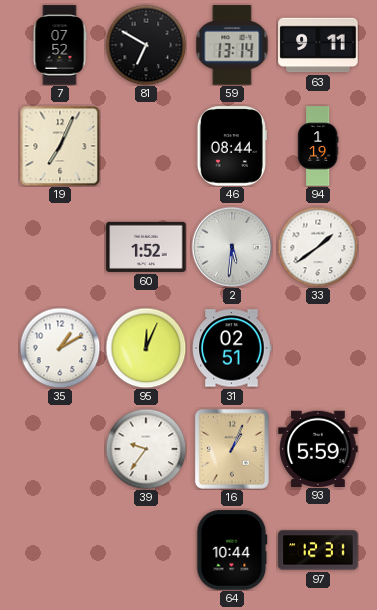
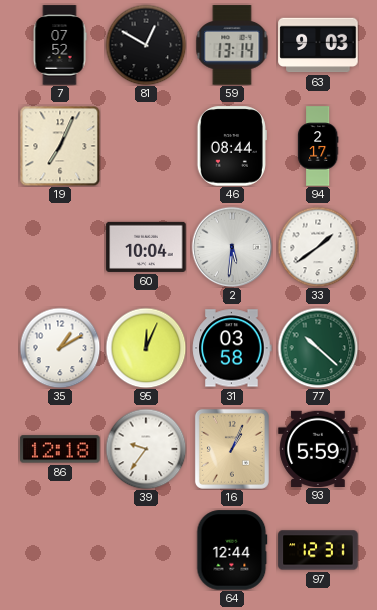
81: 6:50 -> 12:50 (146, 45)
63: 9:11 -> 9:03 (318, 45)
94: 1:19 -> 2:17 (318, 146)
60: 1:52 -> 10:04 (146, 247)
31: 02:51 -> 03:58 (232, 348)
77: none -> 10:22 (318, 348)
86: none -> 12:18 (60, 449)
64: 10:44 -> 12:44 (232, 550)
